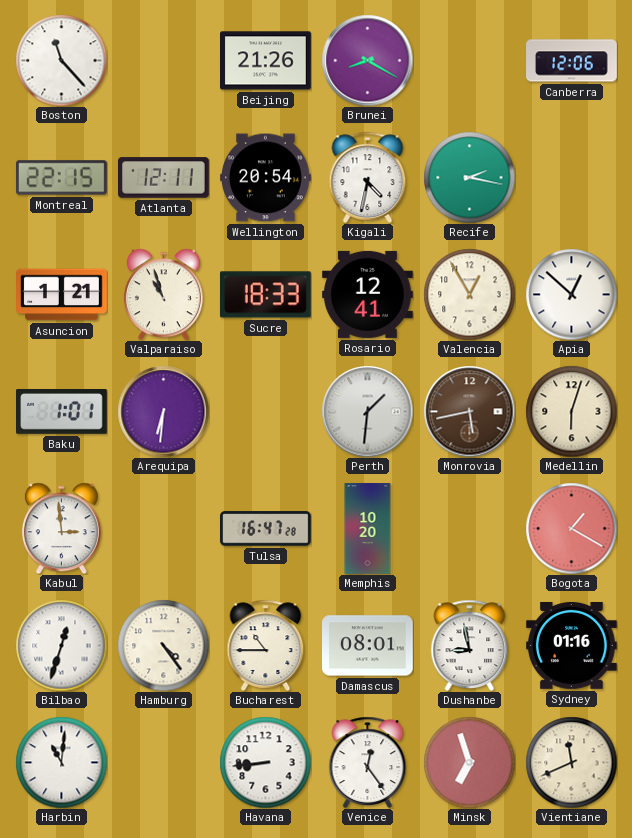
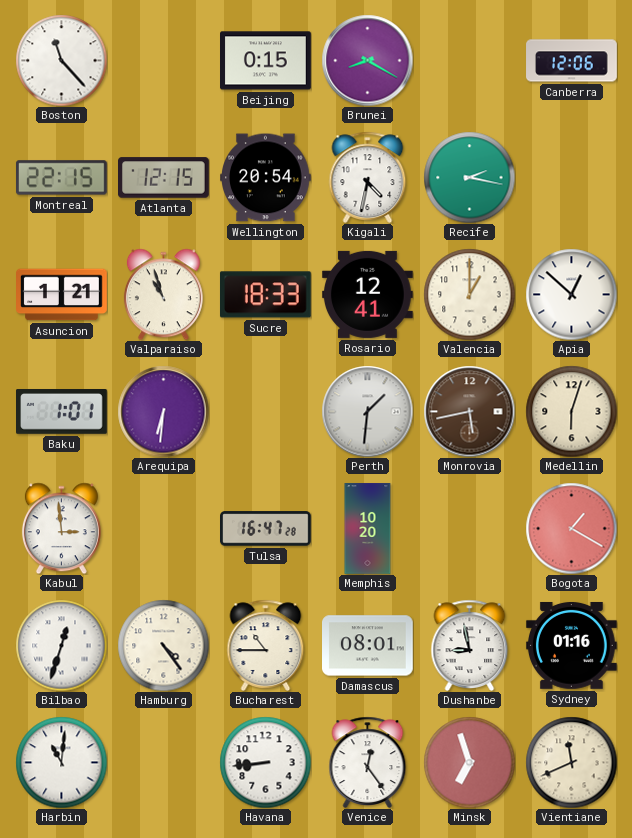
Beijing: 21:26 -> 0:15 (266, 61)
Atlanta: 12:11 -> 12:15 (164, 178)
Valencia: 12:55 -> 1:00 (469, 294)
